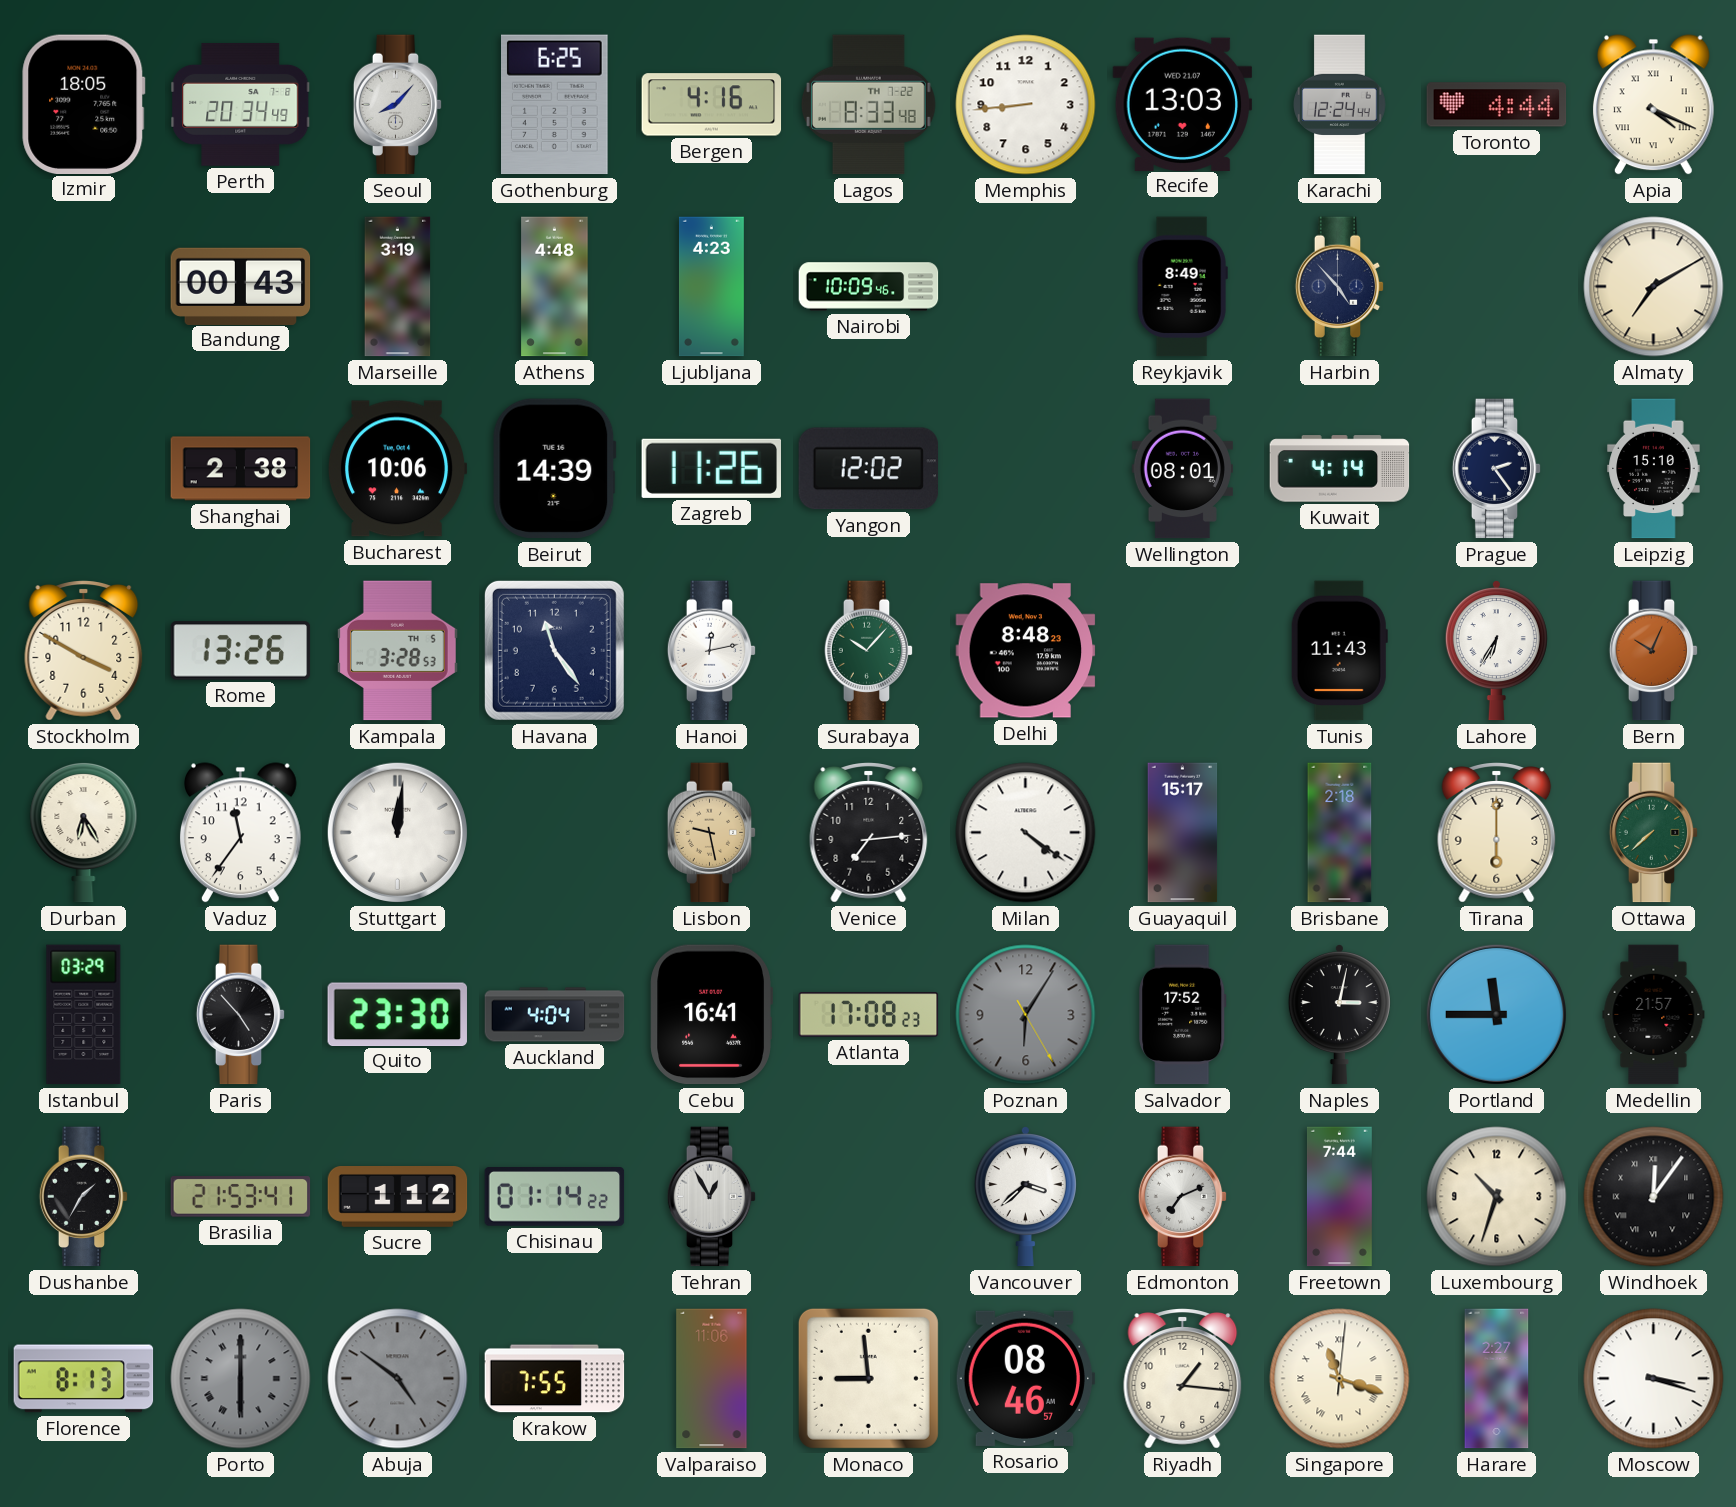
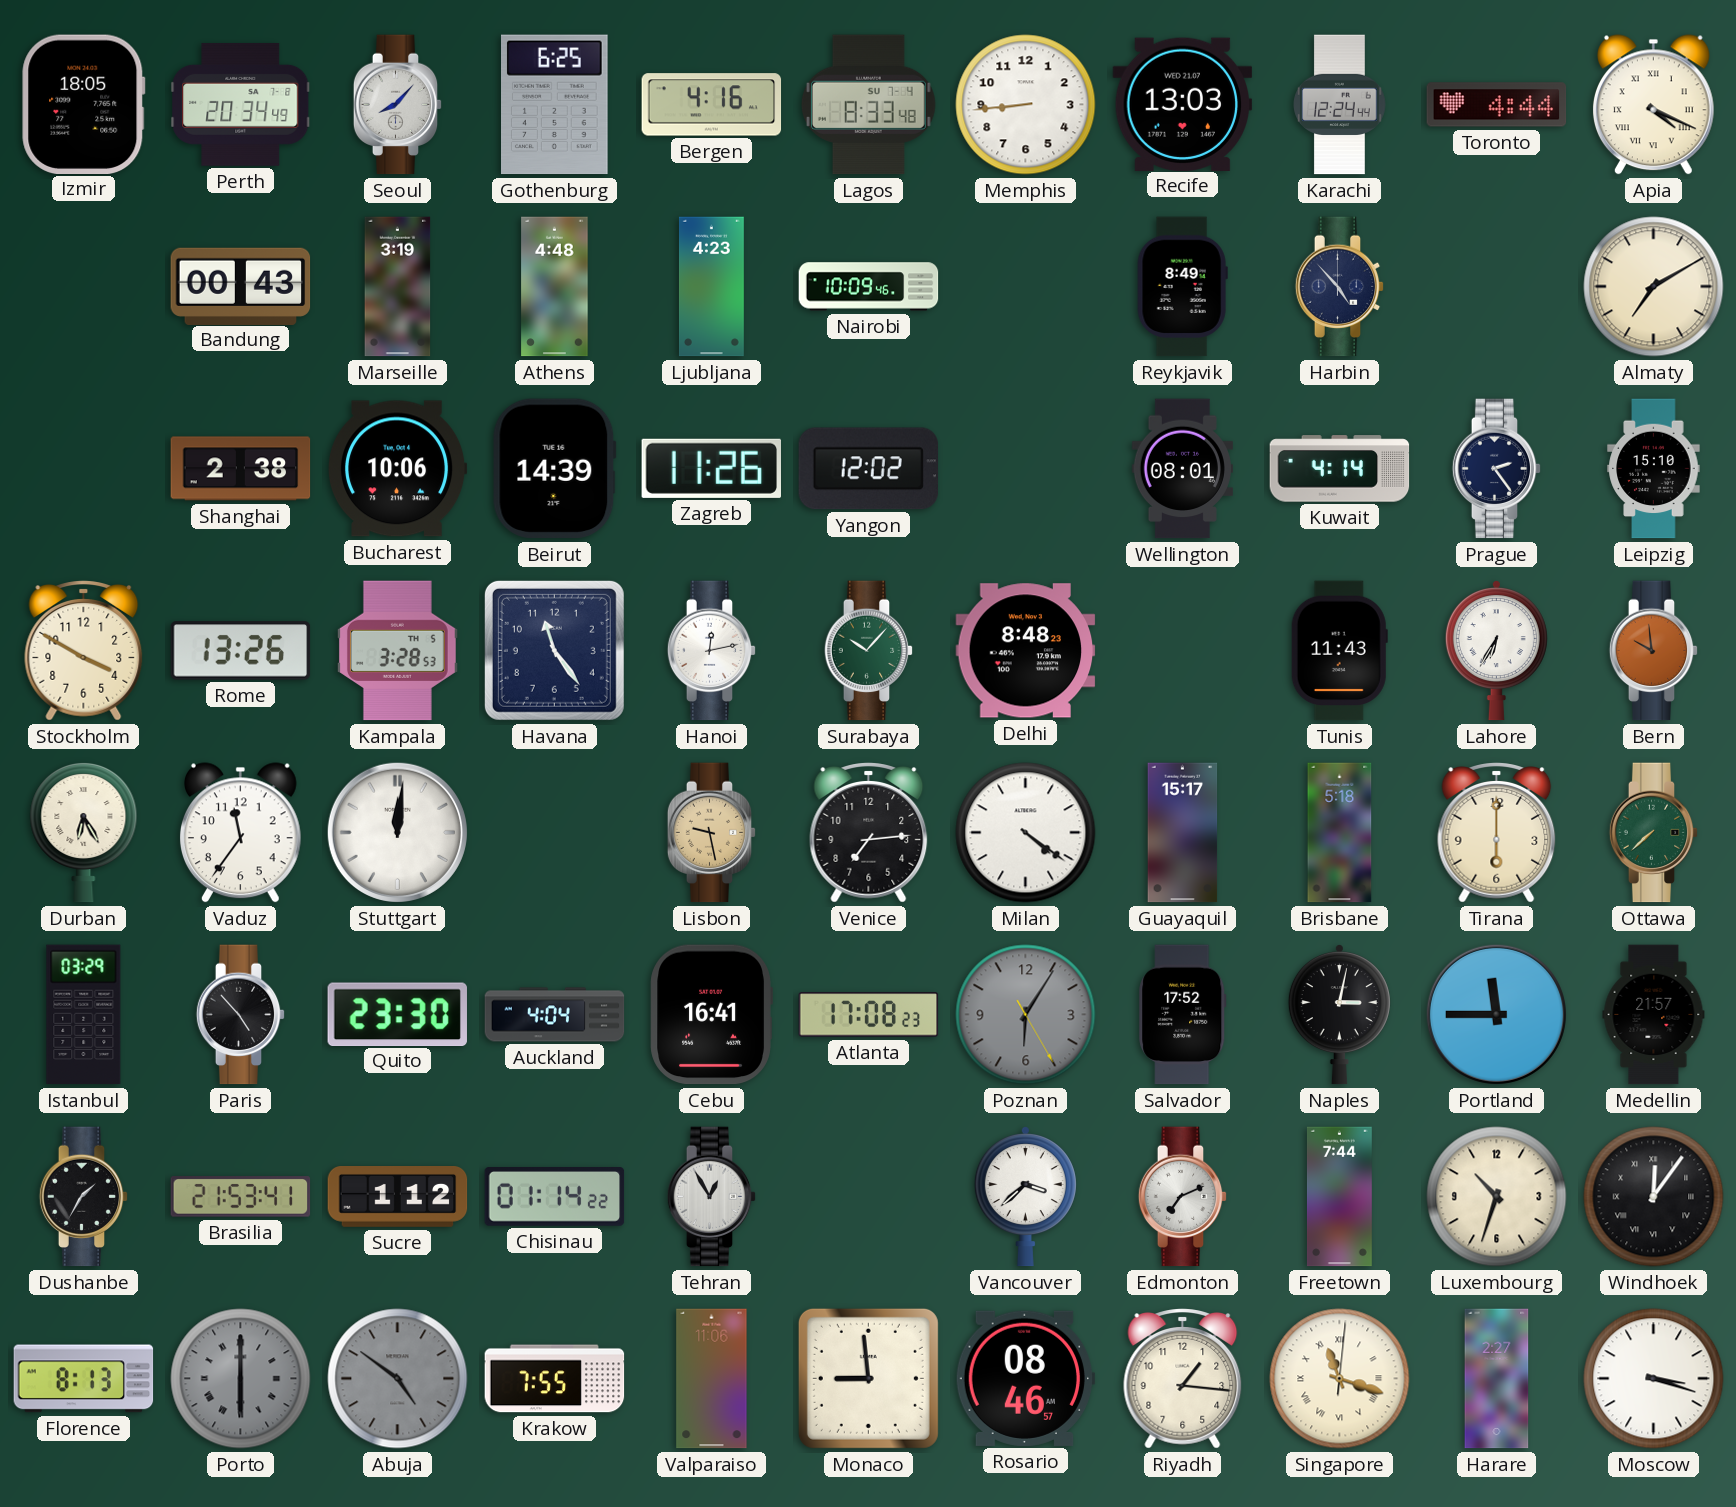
Lagos date: TH 7-22 -> SU 7-4 (868, 105)
Bern: 10:04 -> 9:59 (1654, 651)
Brisbane: 2:18 -> 5:18 (1340, 833)
